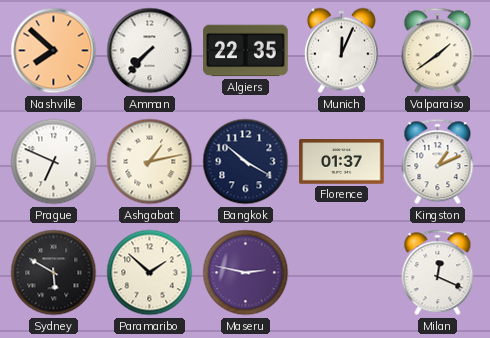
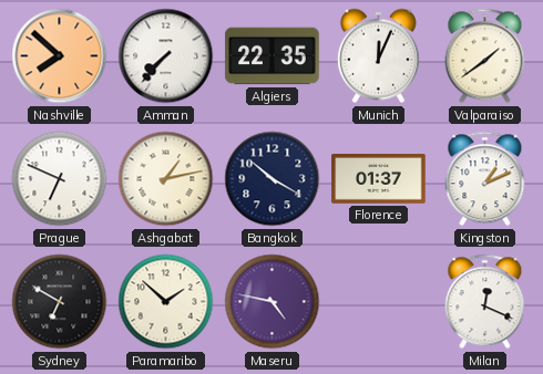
Sydney: 5:50 -> 6:50 (60, 302)
Maseru: 2:47 -> 4:47 (273, 302)
